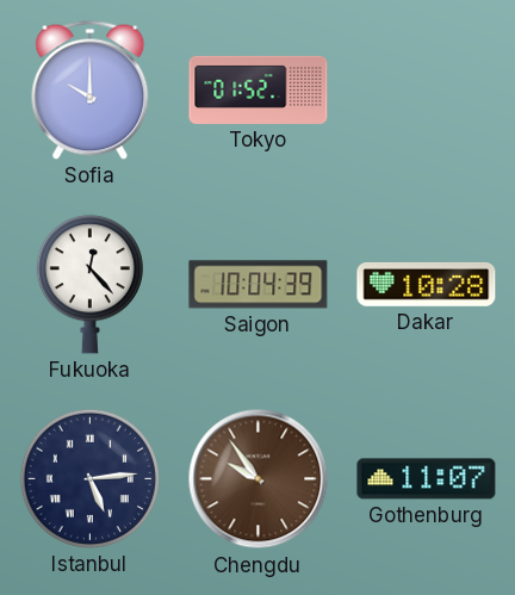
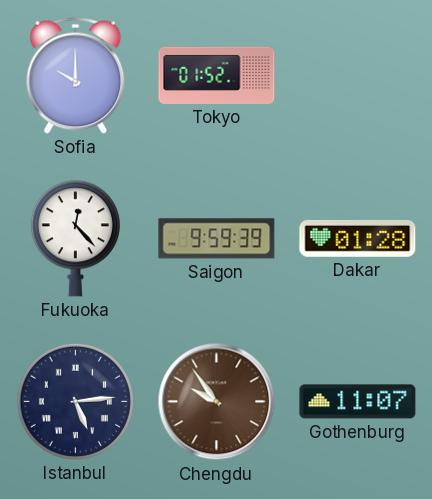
Saigon: 10:04 -> 9:59 (217, 239)
Dakar: 10:28 -> 01:28 (358, 238)
